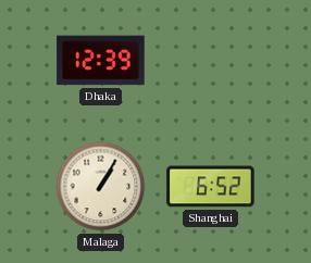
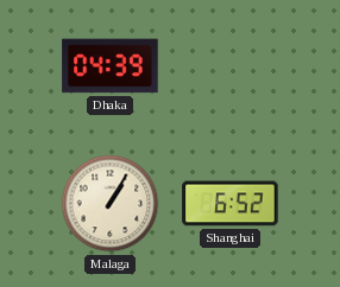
Dhaka: 12:39 -> 04:39 (111, 66)
